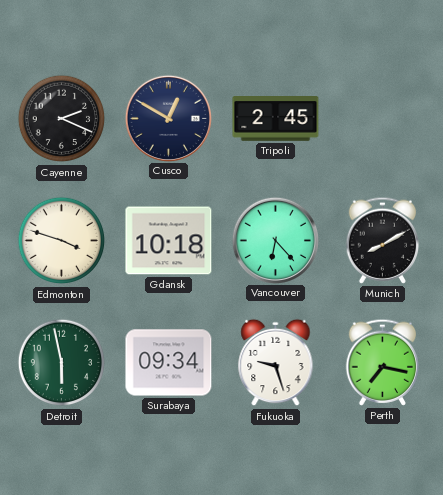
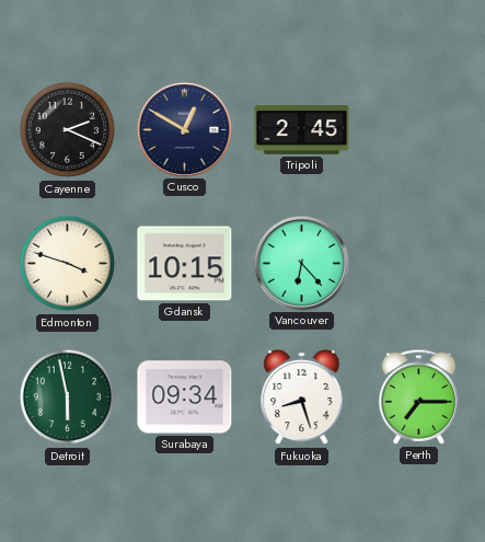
Gdansk: 10:18 -> 10:15 (185, 264)
Munich: 8:10 -> none (383, 240)
Fukuoka: 9:27 -> 8:27 (302, 397)
Perth: 7:17 -> 7:15 (419, 396)
